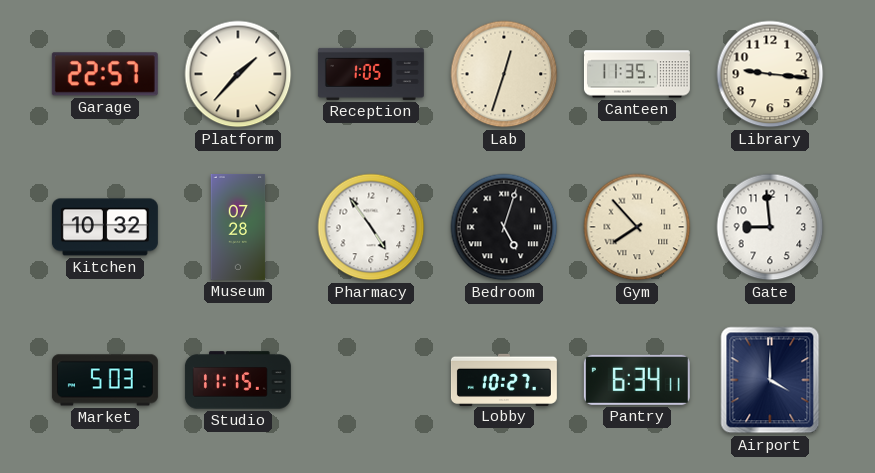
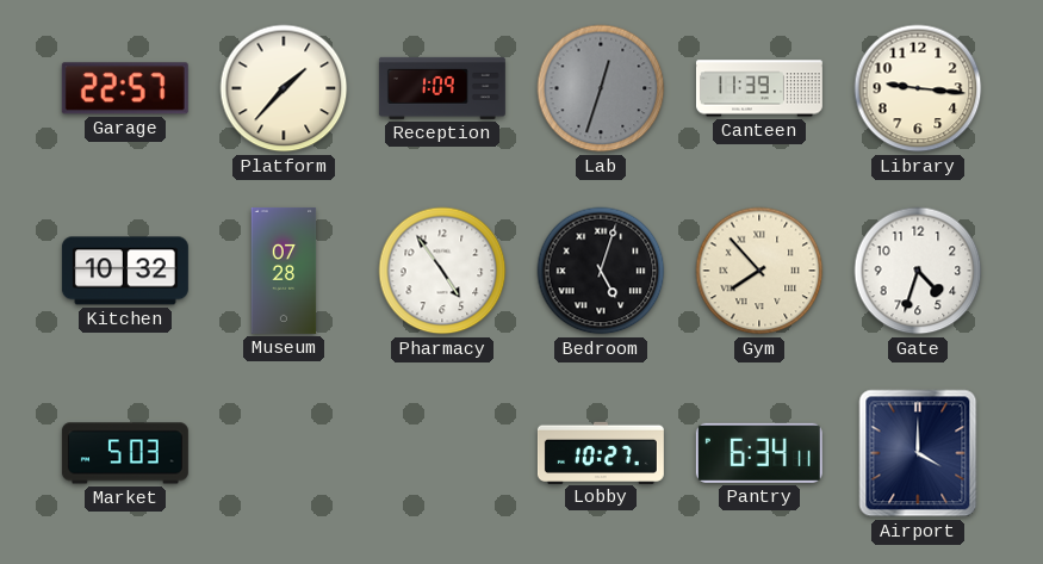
Reception: 1:05 -> 1:09 (442, 88)
Lab dial: cream -> grey (601, 88)
Canteen: 11:35 -> 11:39 (759, 88)
Gate: 8:59 -> 4:33 (918, 271)
Studio: 11:15 -> none (238, 380)
